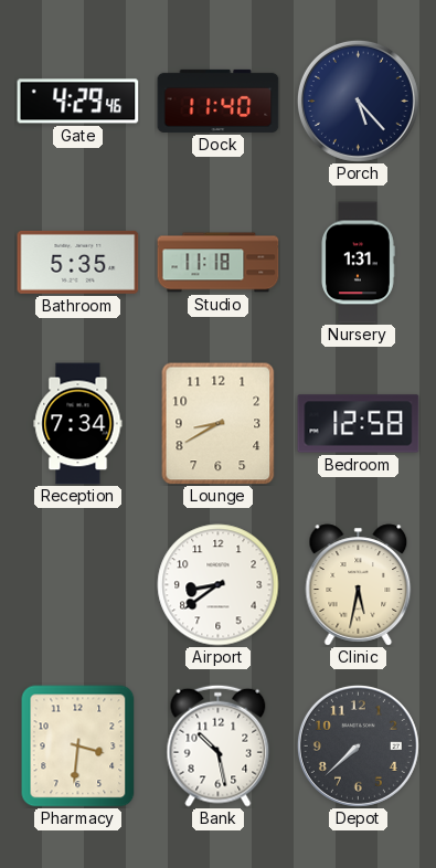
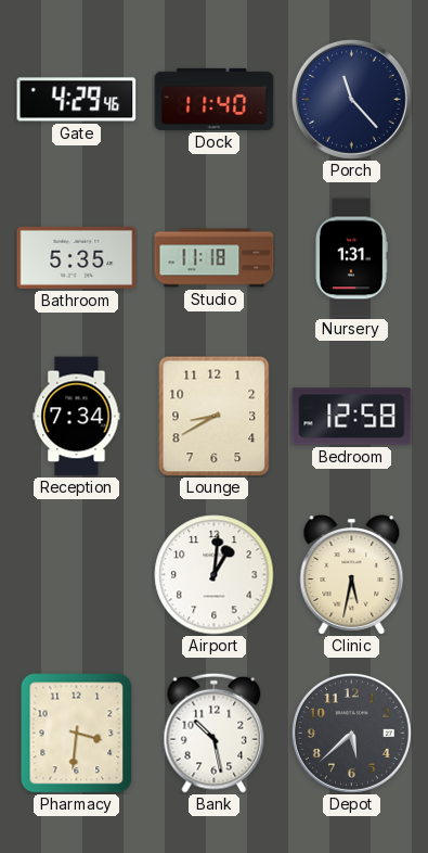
Porch: 5:23 -> 11:23 (351, 99)
Airport: 8:39 -> 1:01 (215, 575)
Depot: 7:38 -> 5:38 (351, 733)
